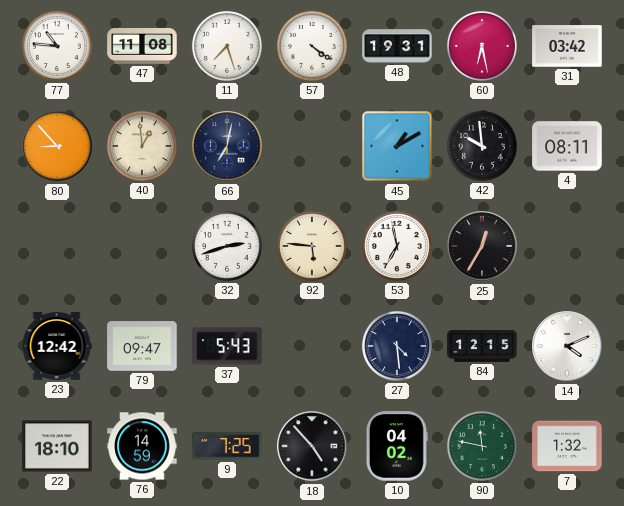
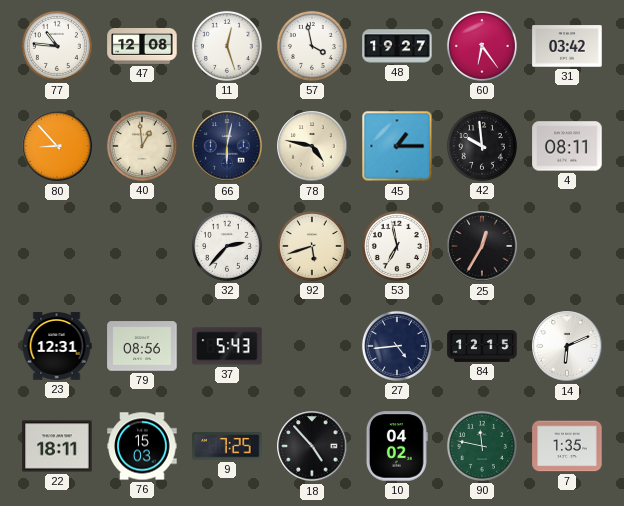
47: 11:08 -> 12:08 (142, 47)
11: 7:27 -> 12:27 (227, 46)
57: 4:21 -> 3:58 (312, 46)
48: 19:31 -> 19:27 (397, 46)
60: 6:28 -> 6:24 (482, 46)
66: 7:02 -> 6:02 (227, 146)
78: none -> 4:47 (312, 146)
45: 1:10 -> 1:15 (397, 146)
32: 2:42 -> 2:37 (227, 246)
92: 5:46 -> 5:42 (312, 246)
23: 12:42 -> 12:31 (57, 346)
79: 09:47 -> 08:56 (142, 346)
27: 4:29 -> 4:44 (397, 346)
14: 4:11 -> 6:11 (567, 346)
22: 18:10 -> 18:11 (57, 446)
76: 14:59 -> 15:03 (142, 446)
7: 1:32 -> 1:35 (567, 446)
